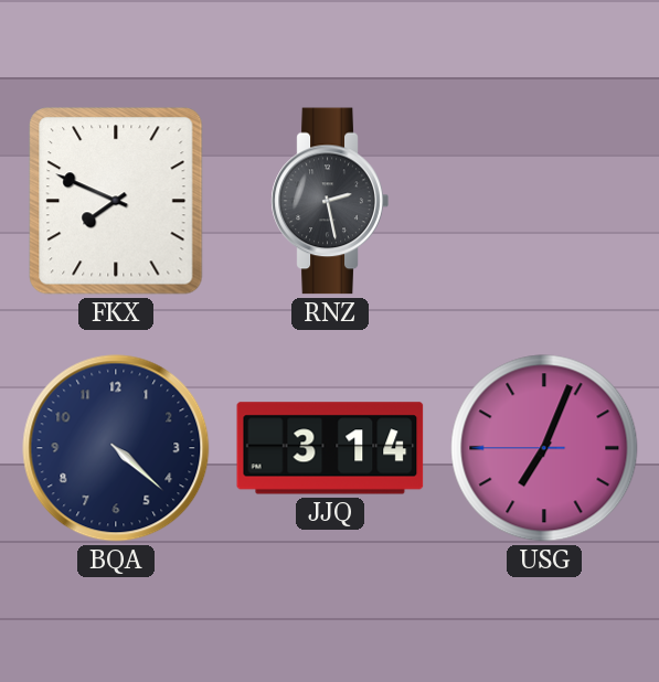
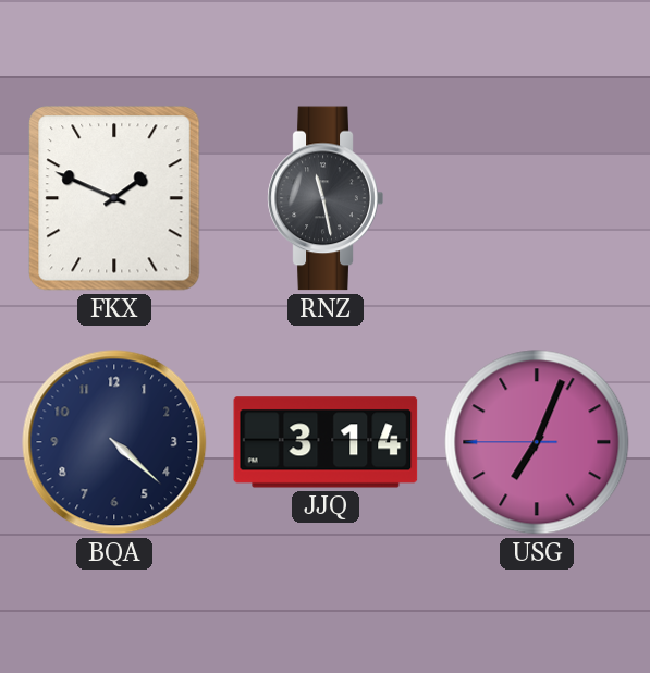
FKX: 7:49 -> 1:49 (114, 198)
RNZ: 2:28 -> 11:28 (326, 198)
